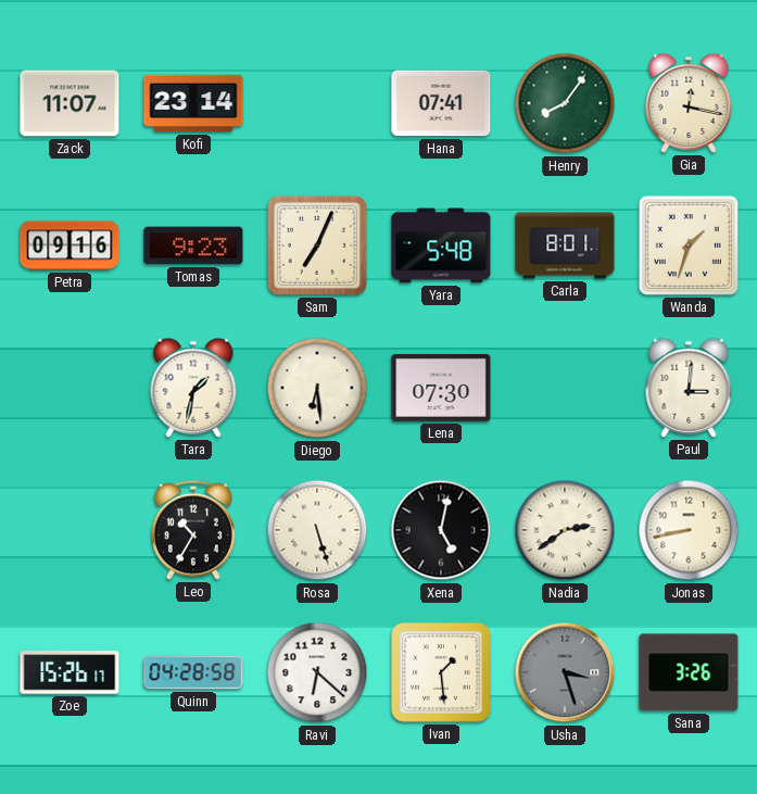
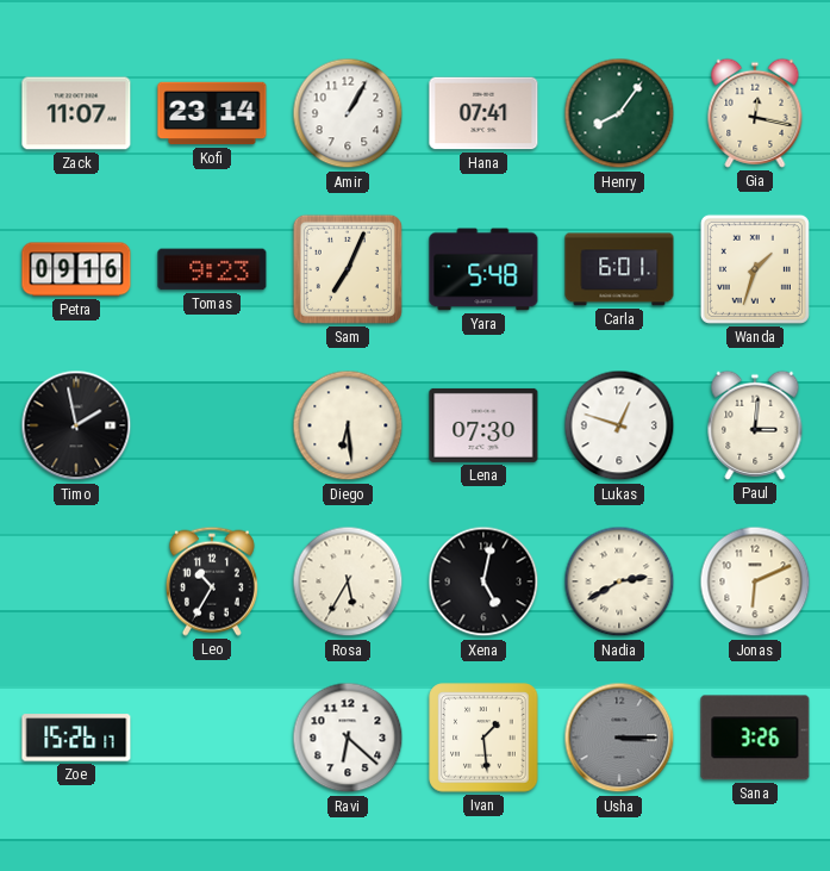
Amir: none -> 1:05 (348, 113)
Carla: 8:01 -> 6:01 (619, 269)
Timo: none -> 1:58 (76, 425)
Tara: 1:32 -> none (193, 388)
Lukas: none -> 12:48 (619, 425)
Rosa: 5:27 -> 5:35 (348, 581)
Nadia: 2:39 -> 2:40 (619, 581)
Jonas: 8:43 -> 6:11 (755, 581)
Quinn: 04:28 -> none (193, 672)
Usha: 3:27 -> 3:15 (619, 738)
